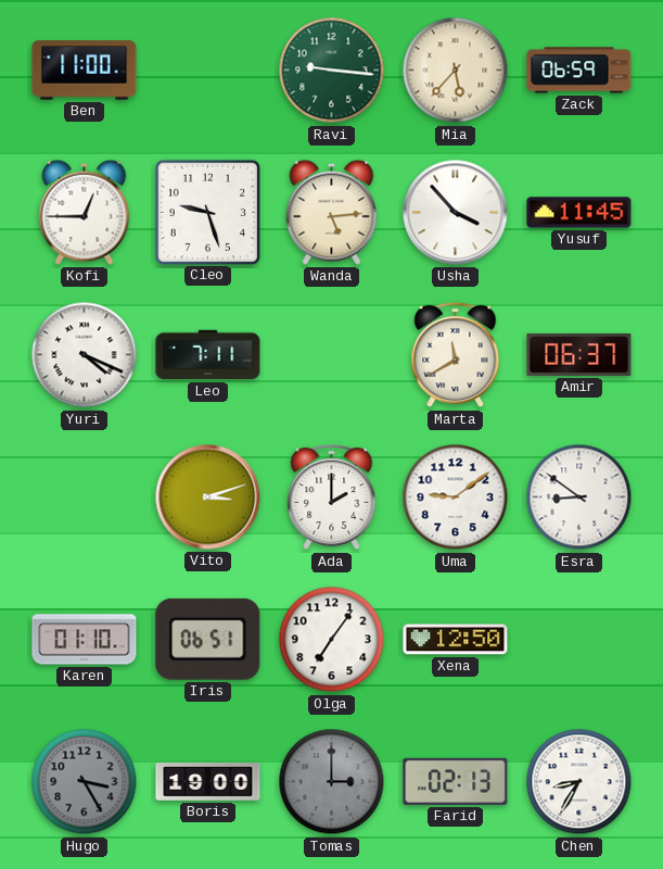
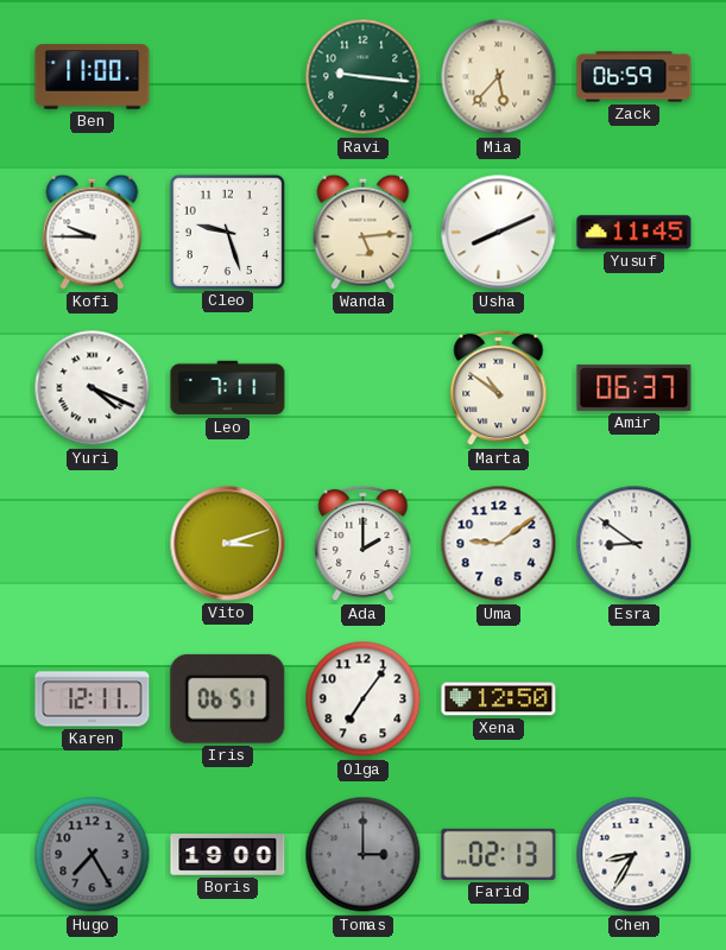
Kofi: 12:45 -> 9:45 (93, 232)
Usha: 3:53 -> 8:11 (499, 233)
Marta: 11:40 -> 10:51 (499, 388)
Karen: 01:10 -> 12:11 (93, 699)
Hugo: 3:25 -> 7:25 (93, 855)
